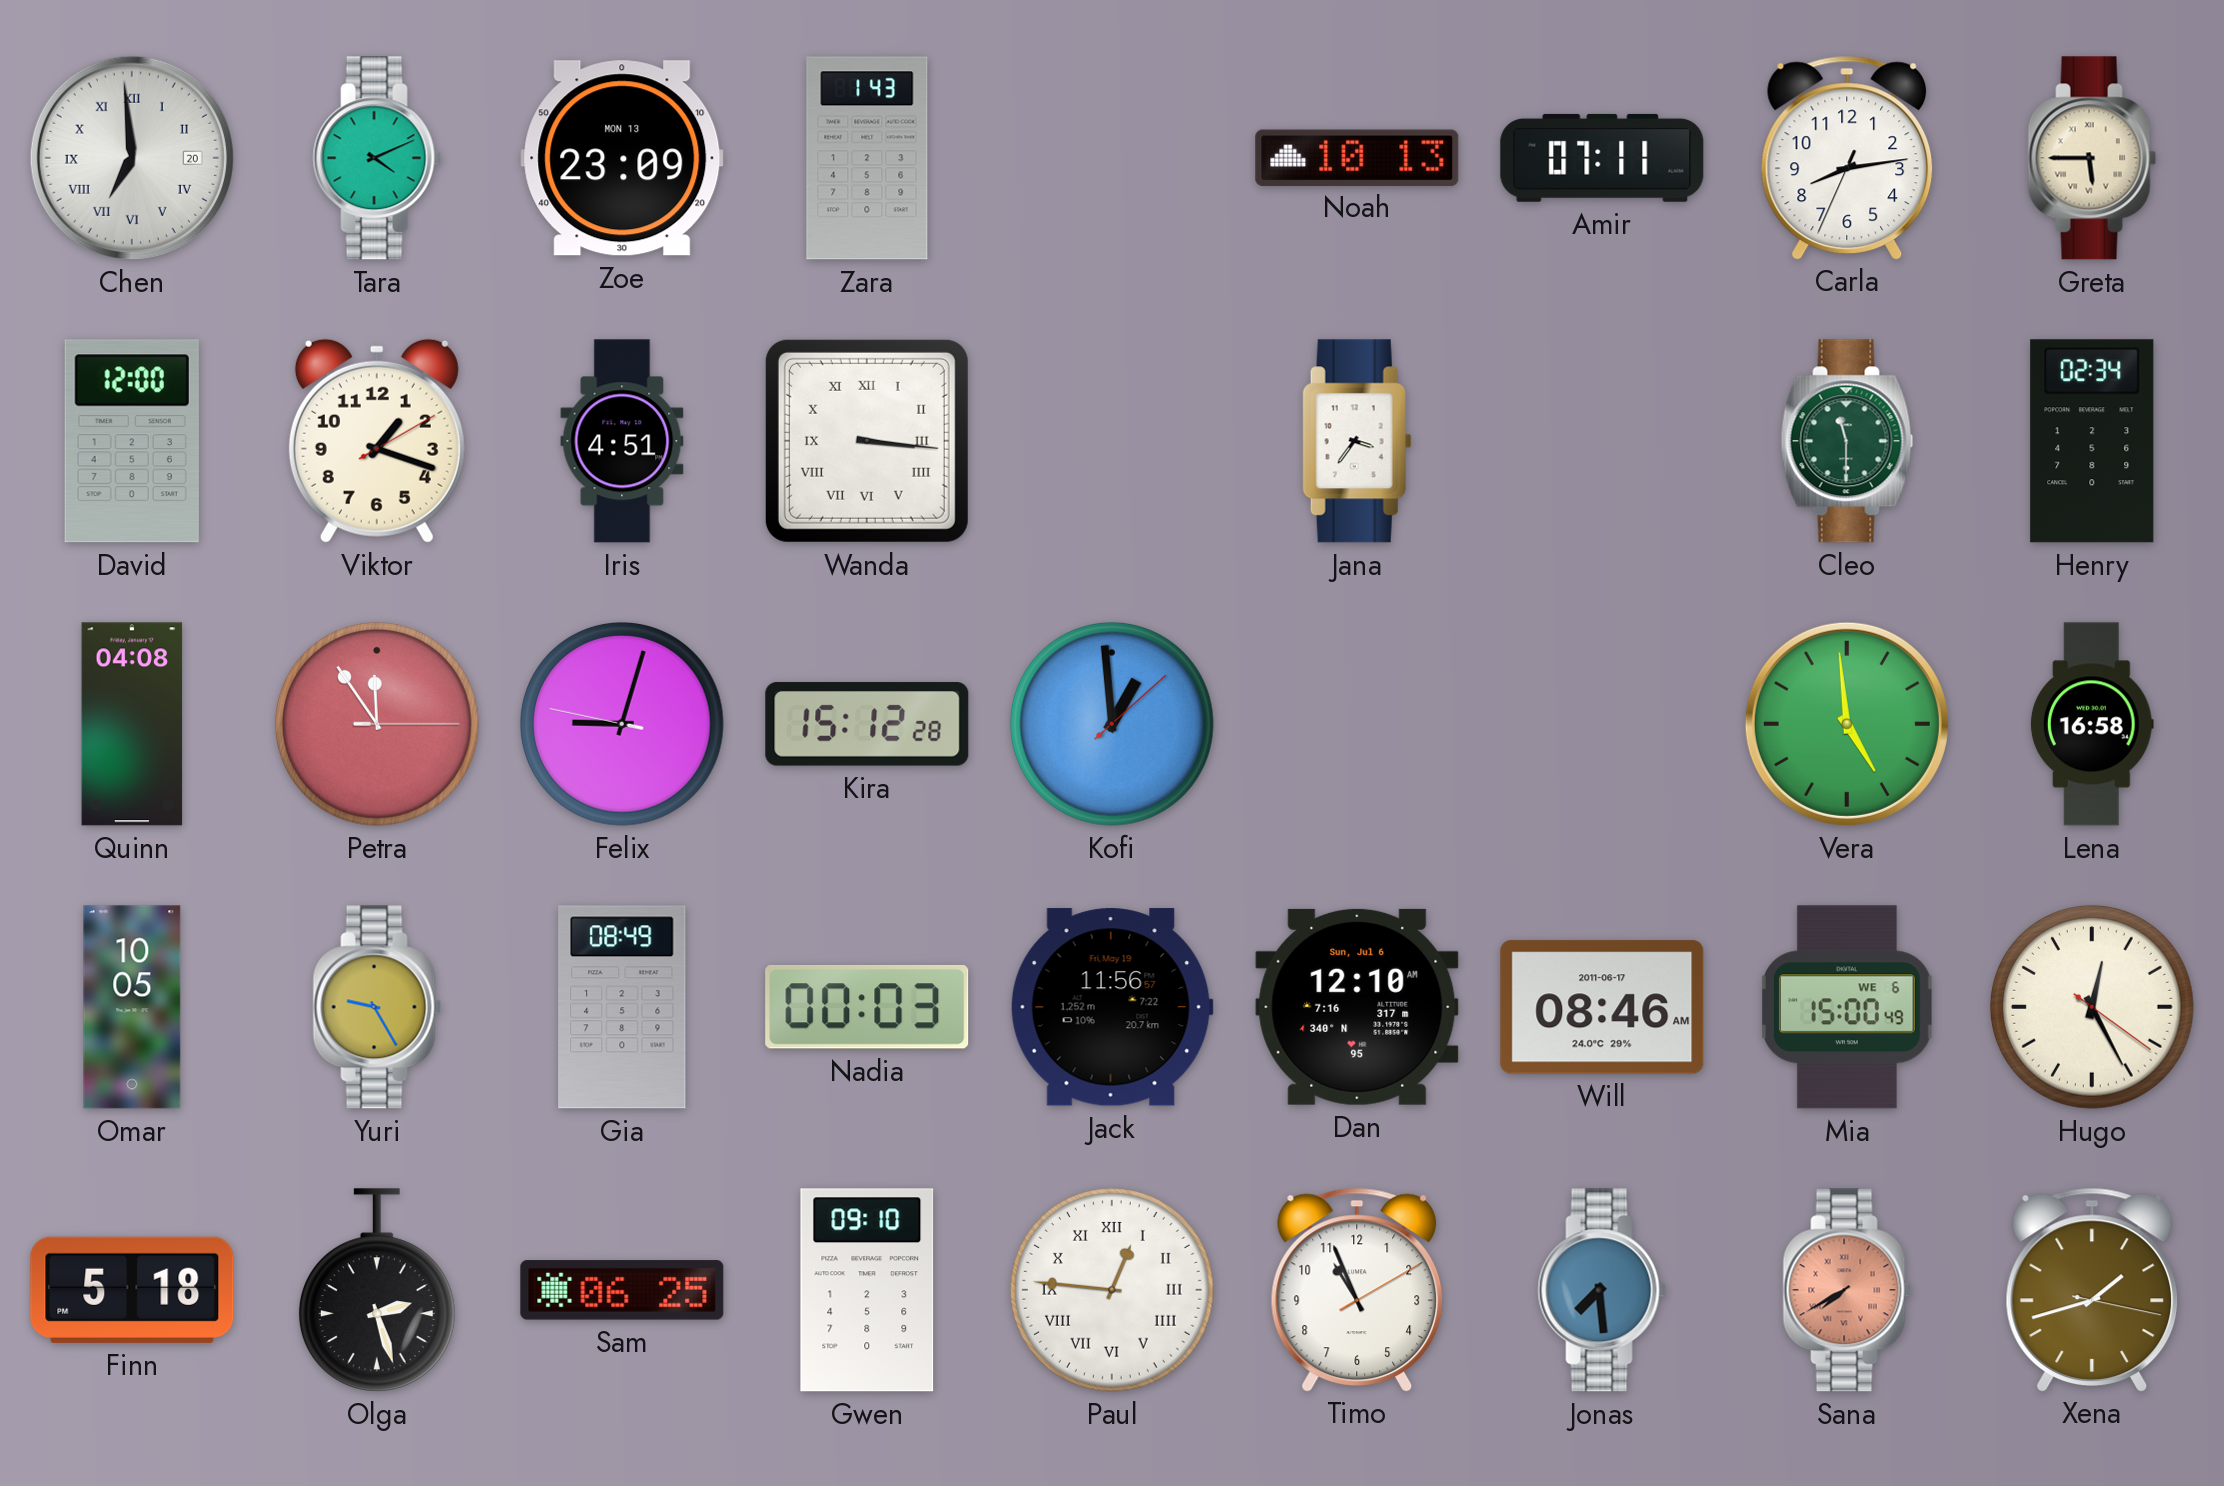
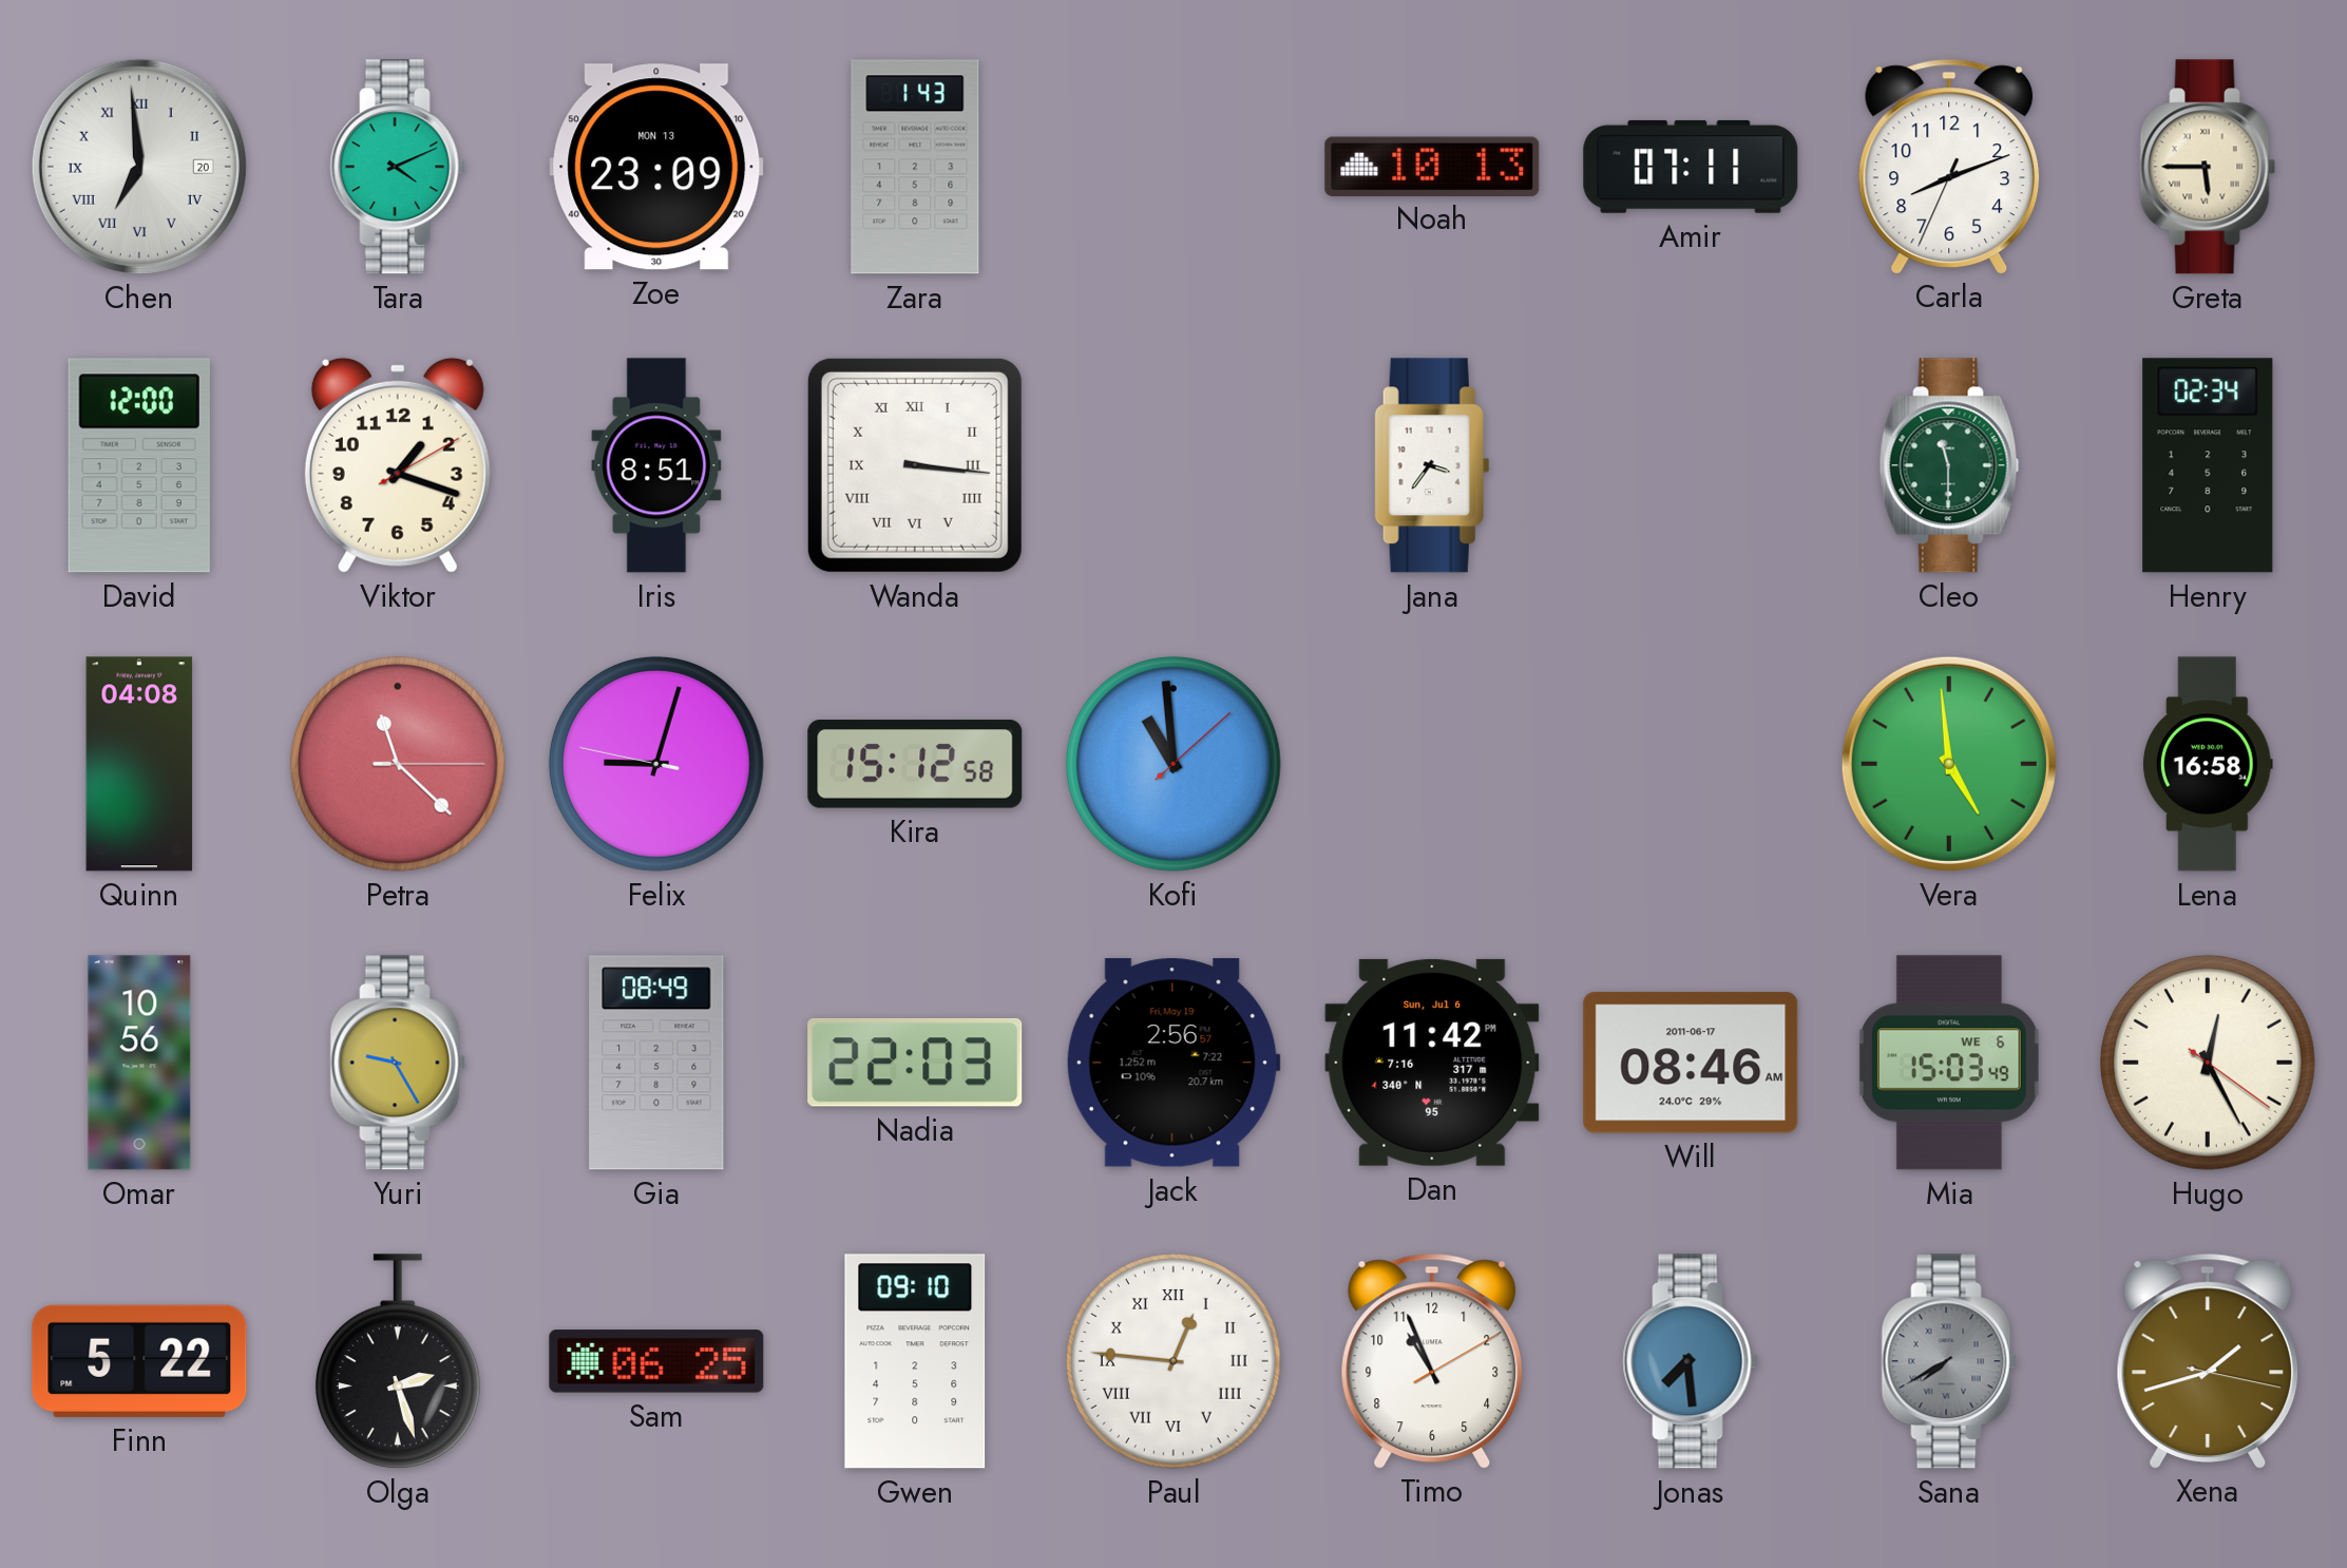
Carla: 8:13 -> 8:11 (1949, 166)
Iris: 4:51 -> 8:51 (656, 465)
Petra: 11:54 -> 11:22 (398, 764)
Kira: 15:12:28 -> 15:12:58 (915, 764)
Kofi: 12:59 -> 10:59 (1173, 764)
Omar: 10:05 -> 10:56 (139, 1063)
Nadia: 00:03 -> 22:03 (915, 1063)
Jack: 11:56 -> 2:56 (1173, 1063)
Dan: 12:10 -> 11:42 (1432, 1063)
Mia: 15:00 -> 15:03 (1949, 1063)
Finn: 5:18 -> 5:22 (139, 1361)
Sana dial: salmon -> grey (1949, 1361)
